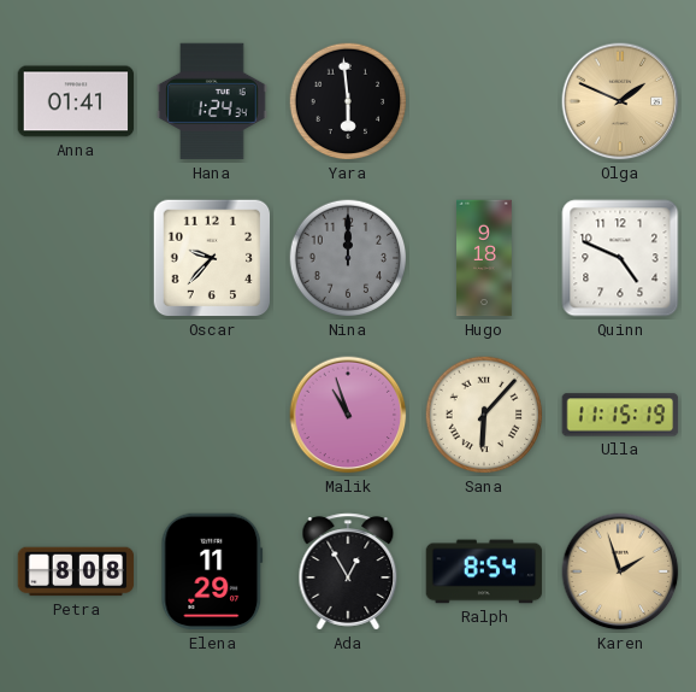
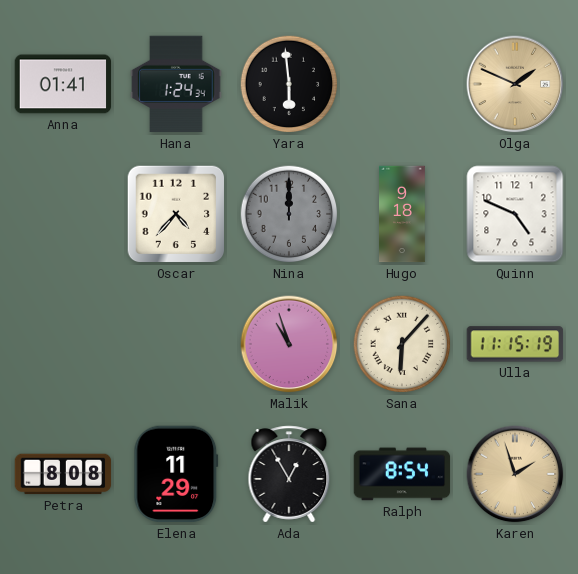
Oscar: 9:37 -> 4:37 (176, 214)
